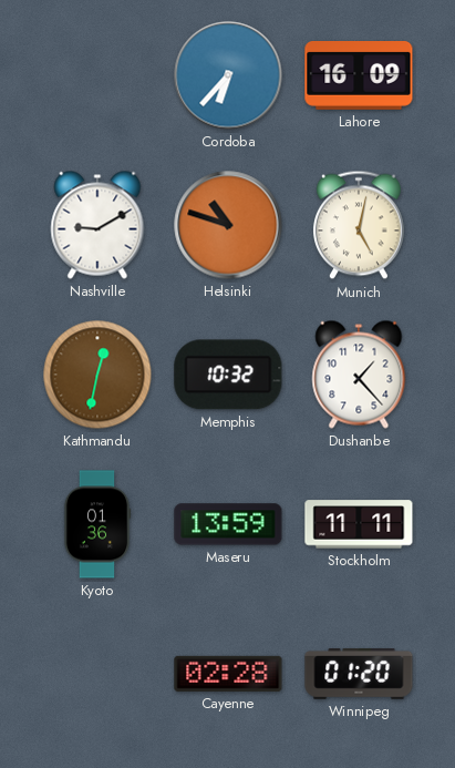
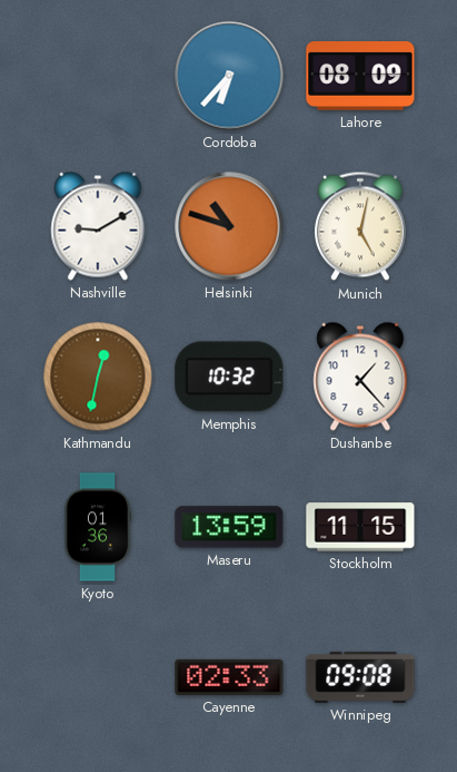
Lahore: 16:09 -> 08:09 (360, 77)
Stockholm: 11:11 -> 11:15 (360, 527)
Cayenne: 02:28 -> 02:33 (229, 677)
Winnipeg: 01:20 -> 09:08 (360, 677)
